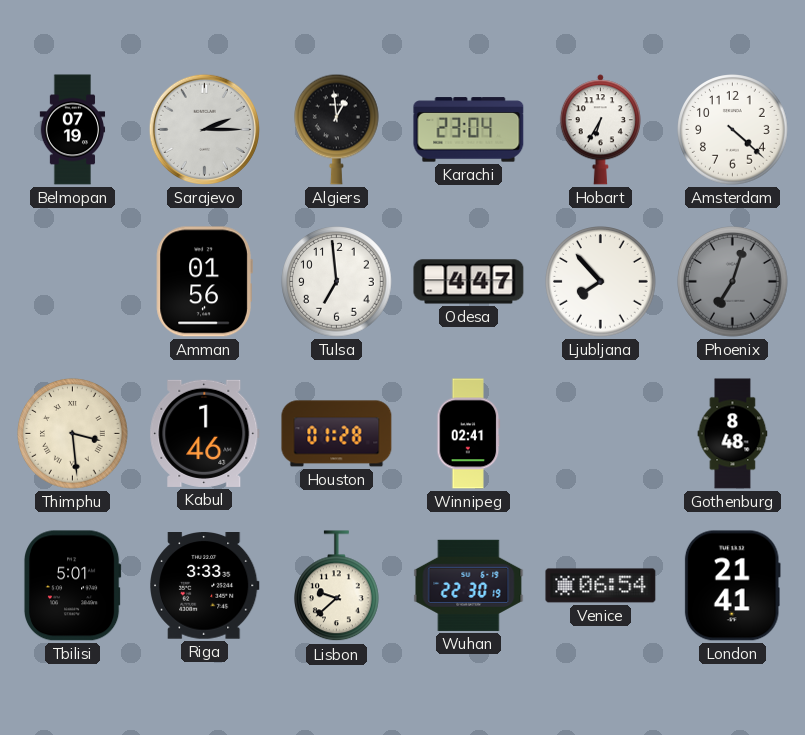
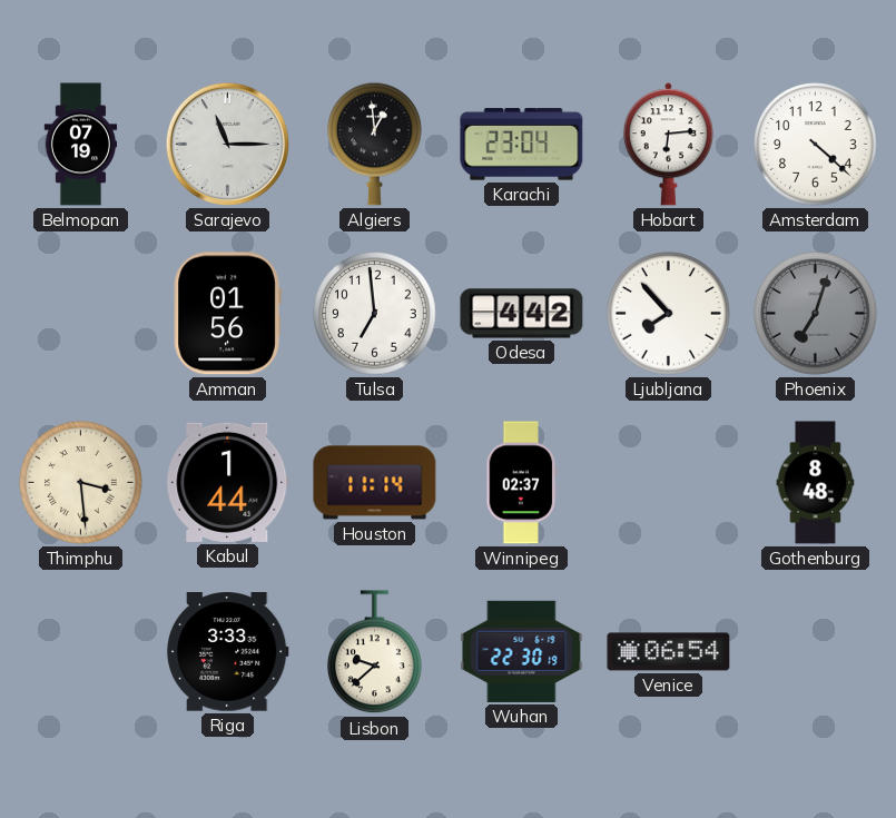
Sarajevo: 2:15 -> 11:15 (227, 144)
Hobart: 6:35 -> 6:14 (668, 145)
Odesa: 4:47 -> 4:42 (522, 314)
Kabul: 1:46 -> 1:44 (228, 482)
Houston: 01:28 -> 11:14 (375, 483)
Winnipeg: 02:41 -> 02:37 (522, 483)
Tbilisi: 5:01 -> none (72, 586)
London: 21:41 -> none (732, 586)
